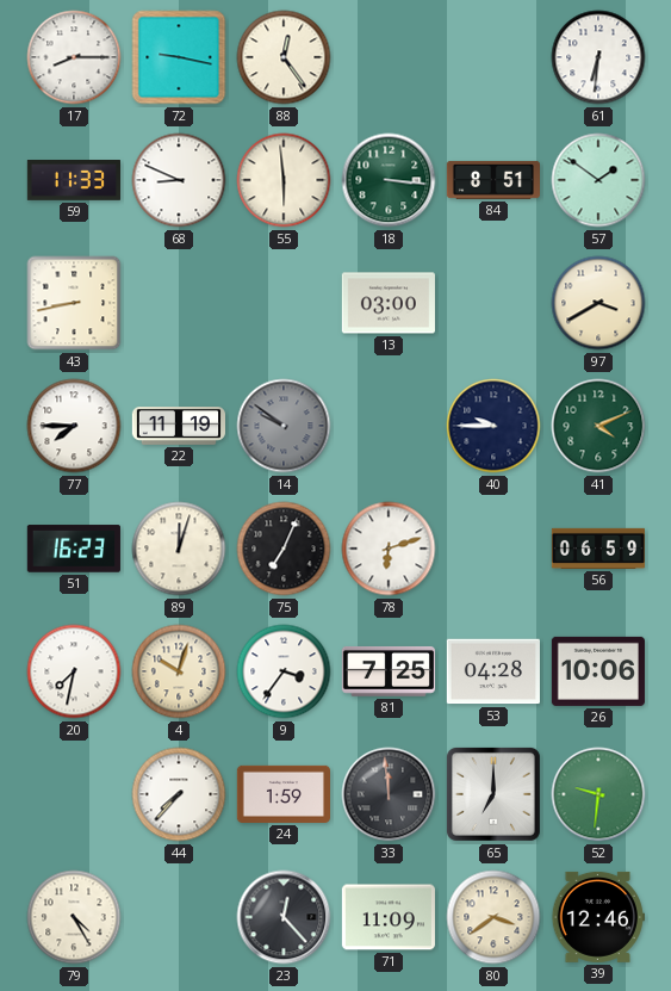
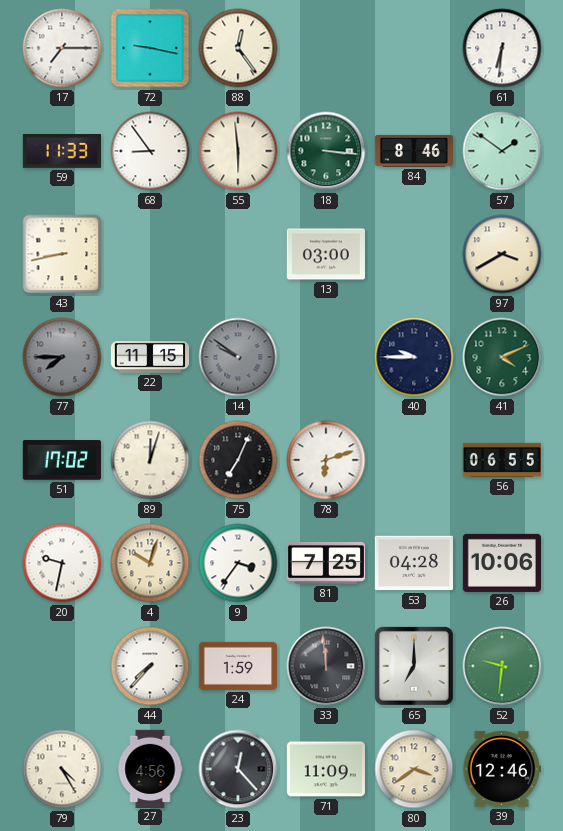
17: 8:15 -> 7:15 (62, 48)
68: 8:49 -> 8:54 (150, 151)
84: 8:51 -> 8:46 (413, 151)
77 dial: white -> grey (62, 357)
22: 11:19 -> 11:15 (149, 357)
51: 16:23 -> 17:02 (62, 460)
56: 06:59 -> 06:55 (501, 460)
20: 7:32 -> 9:32 (62, 563)
27: none -> 4:56 (150, 768)
